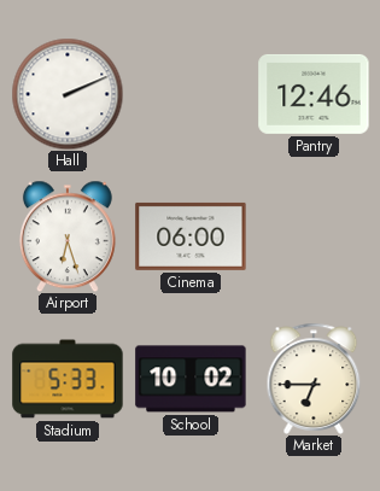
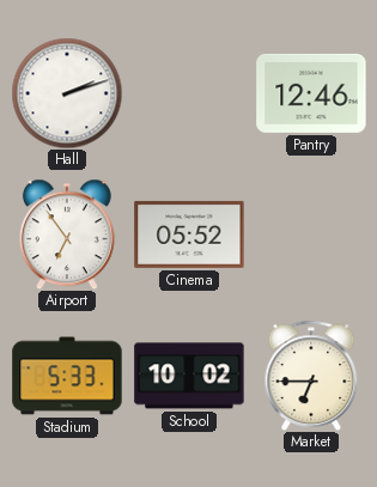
Hall: 2:11 -> 2:12 (67, 93)
Airport: 6:27 -> 6:54 (67, 235)
Cinema: 06:00 -> 05:52 (189, 235)
